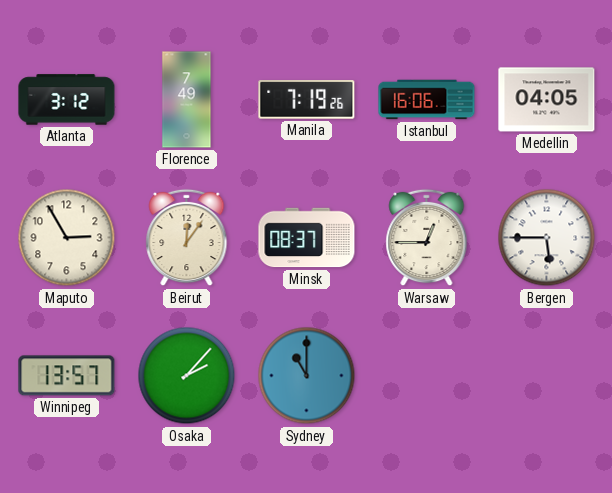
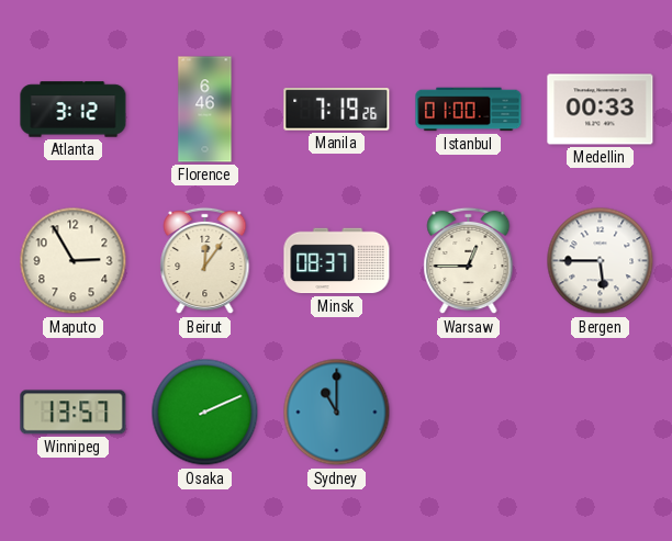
Florence: 7:49 -> 6:46 (205, 110)
Istanbul: 16:06 -> 01:00 (469, 110)
Medellin: 04:05 -> 00:33 (601, 110)
Osaka: 2:07 -> 2:11 (205, 413)
